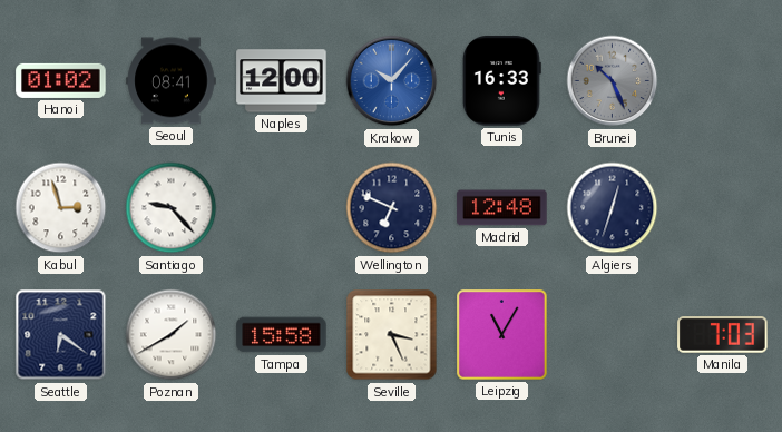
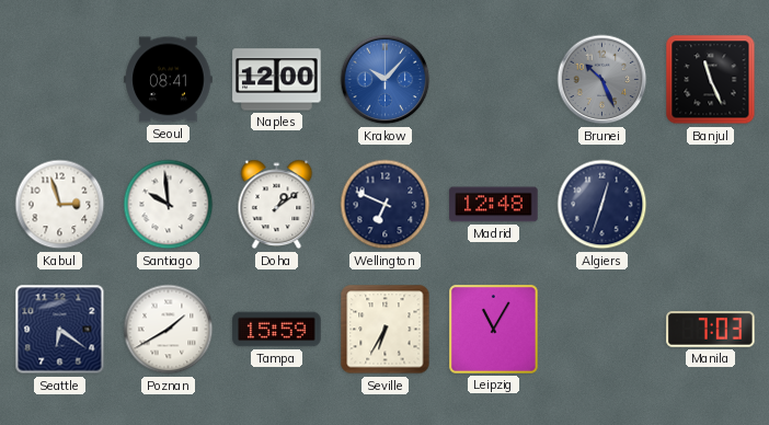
Hanoi: 01:02 -> none (61, 80)
Tunis: 16:33 -> none (501, 81)
Banjul: none -> 11:26 (711, 80)
Santiago: 9:23 -> 9:59 (169, 205)
Doha: none -> 1:09 (277, 205)
Tampa: 15:58 -> 15:59 (277, 330)
Seville: 3:26 -> 6:35 (386, 330)
